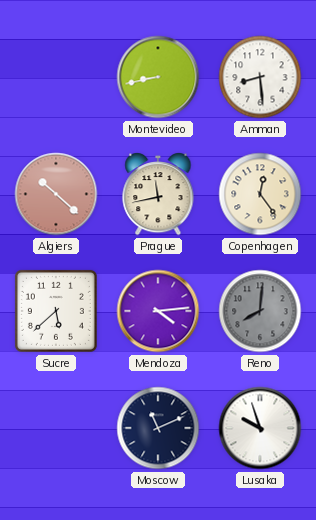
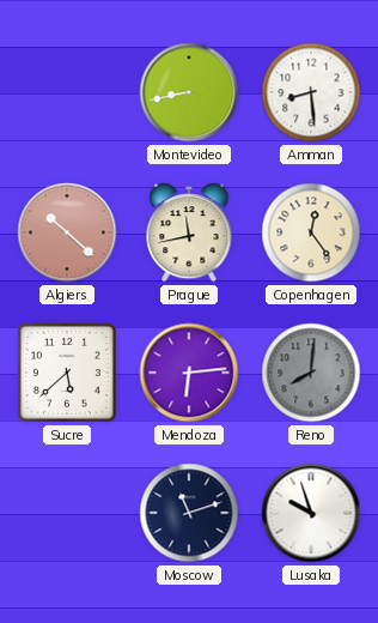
Mendoza: 4:14 -> 6:14 (189, 373)
Moscow: 11:11 -> 11:12 (189, 513)
